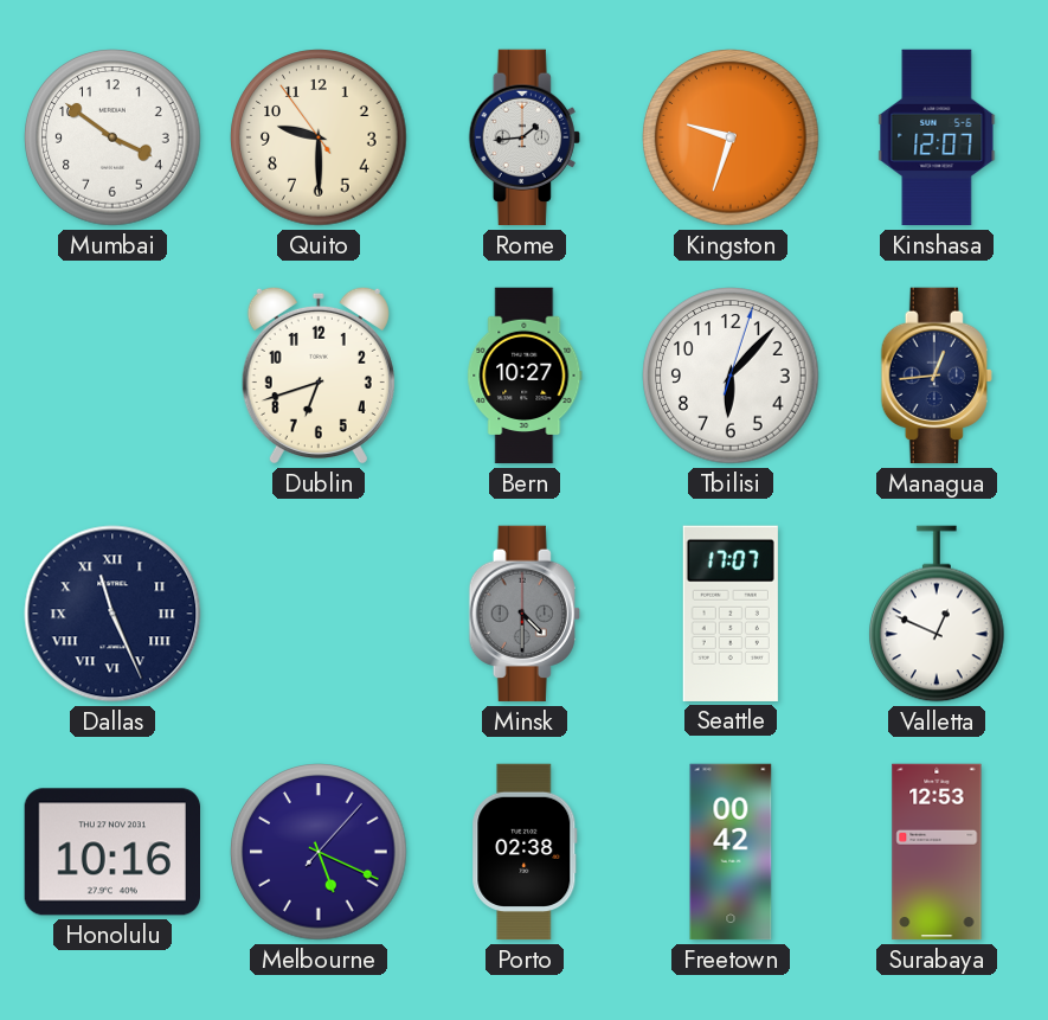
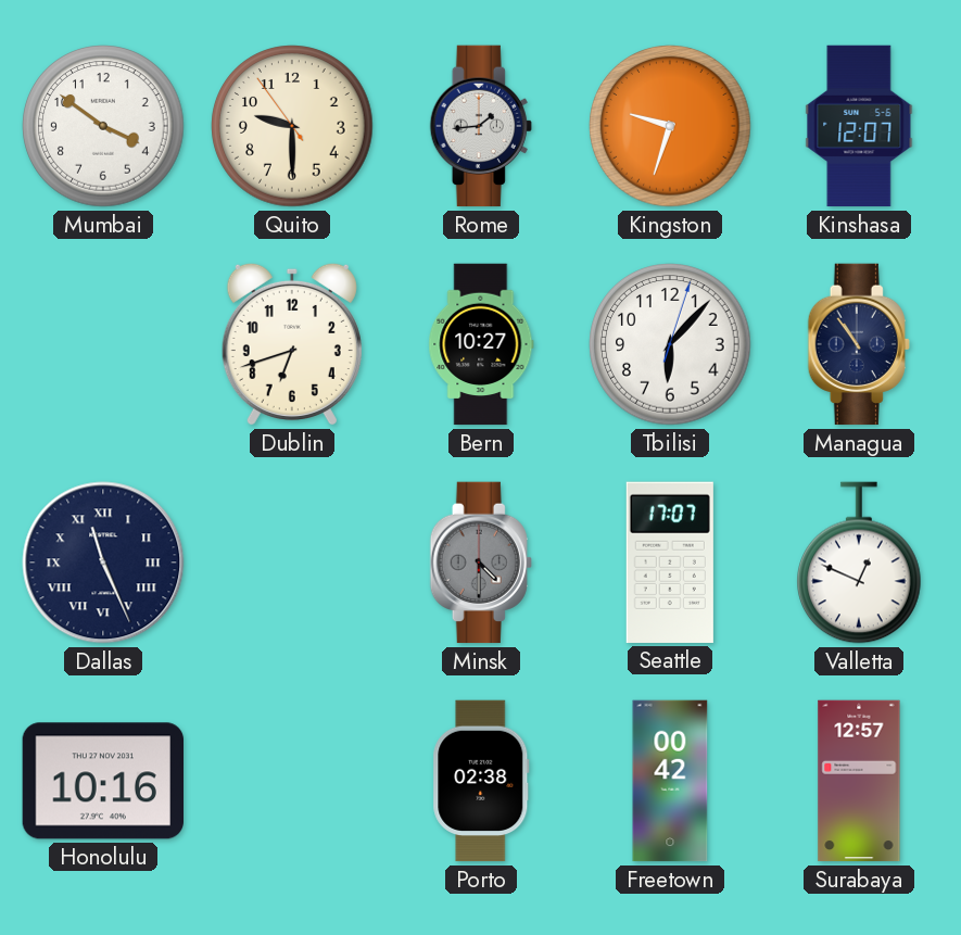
Managua: 12:44 -> 10:54 (859, 344)
Melbourne: 5:19 -> none (319, 852)
Surabaya: 12:53 -> 12:57 (859, 781)
